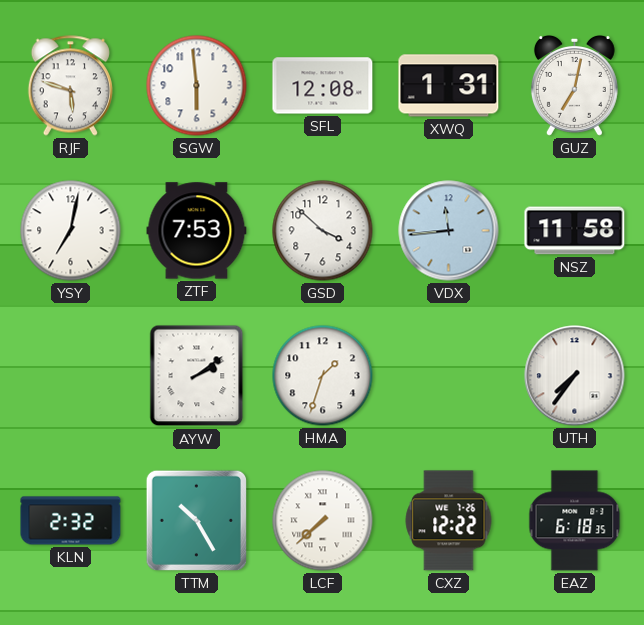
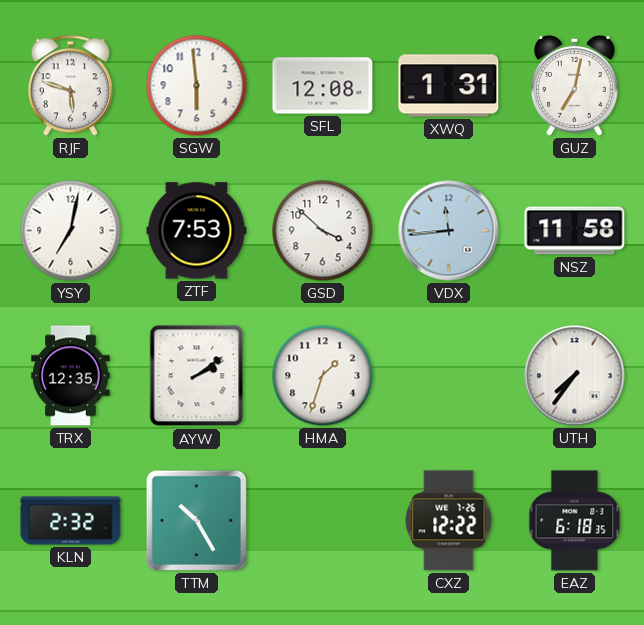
TRX: none -> 12:35 (71, 376)
LCF: 7:38 -> none (323, 521)
